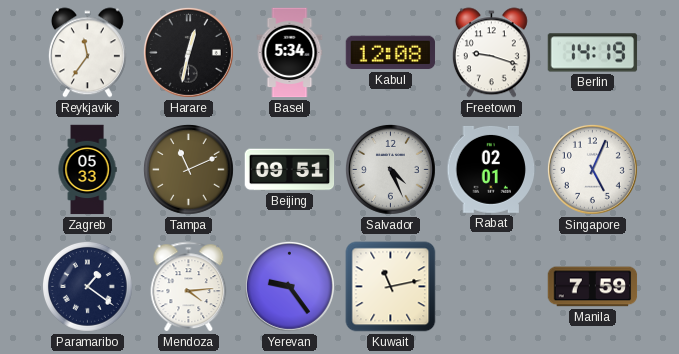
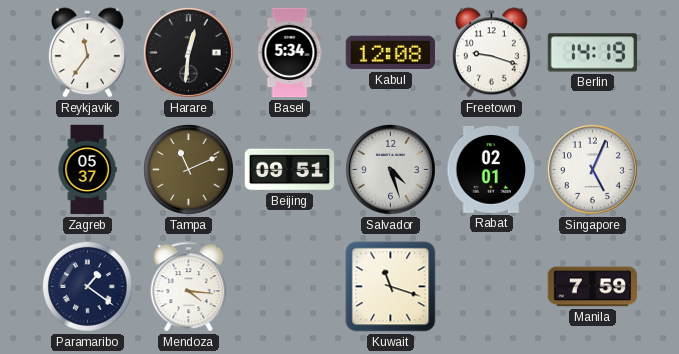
Harare: 12:32 -> 12:31 (188, 52)
Zagreb: 05:33 -> 05:37 (87, 170)
Salvador: 4:26 -> 4:27 (390, 169)
Mendoza: 4:14 -> 4:16 (189, 287)
Yerevan: 9:24 -> none (289, 286)
Kuwait: 11:13 -> 11:18 (391, 287)
